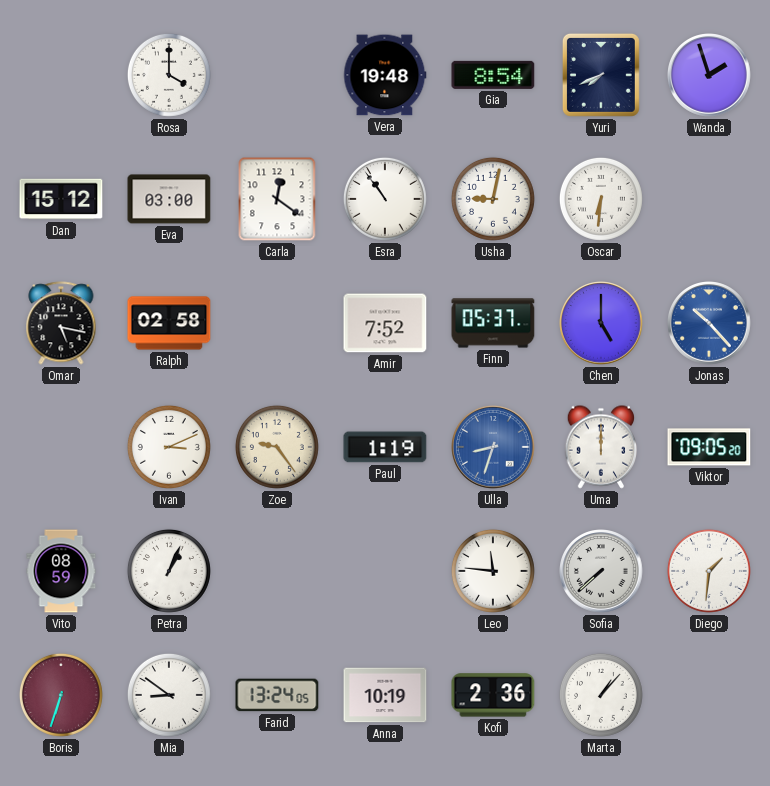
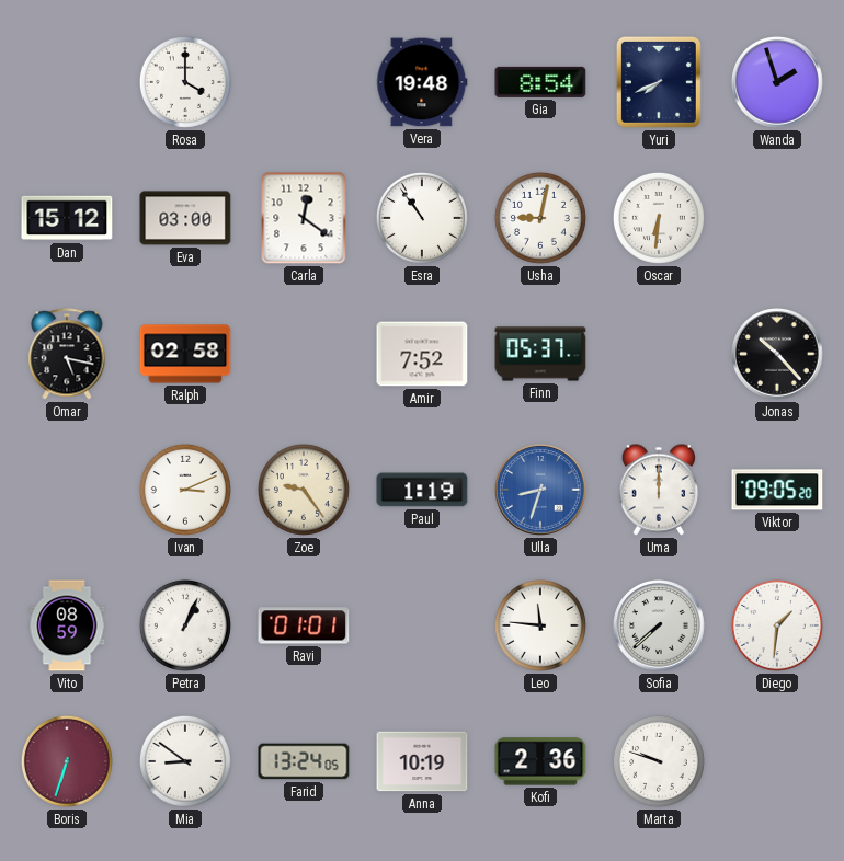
Chen: 5:00 -> none (602, 324)
Jonas dial: blue -> black (778, 355)
Ravi: none -> 01:01 (304, 625)
Marta: 1:07 -> 9:48 (659, 761)
